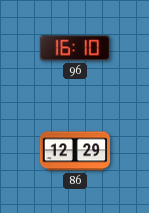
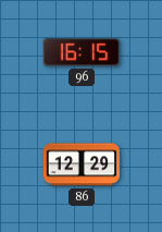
96: 16:10 -> 16:15 (82, 52)
